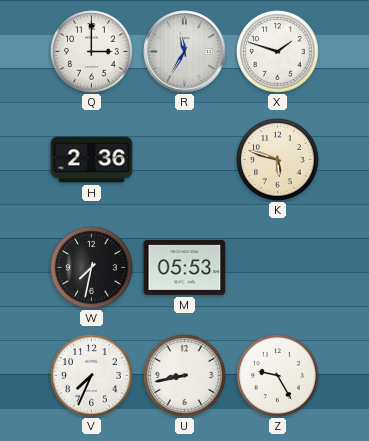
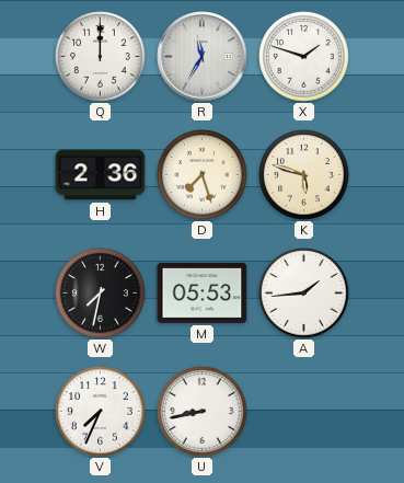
Q: 3:00 -> 12:00 (101, 57)
D: none -> 7:27 (203, 175)
A: none -> 1:44 (304, 294)
Z: 9:25 -> none (278, 376)
